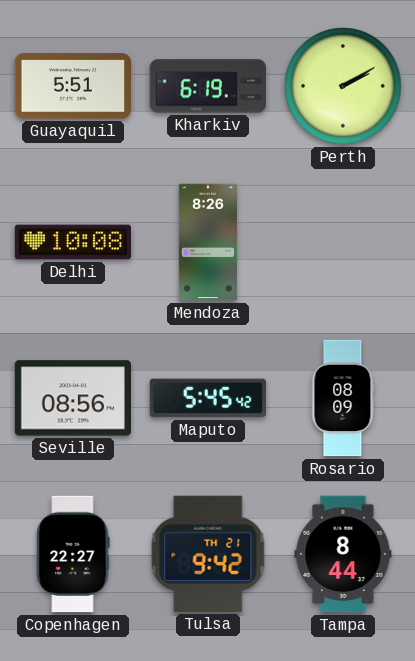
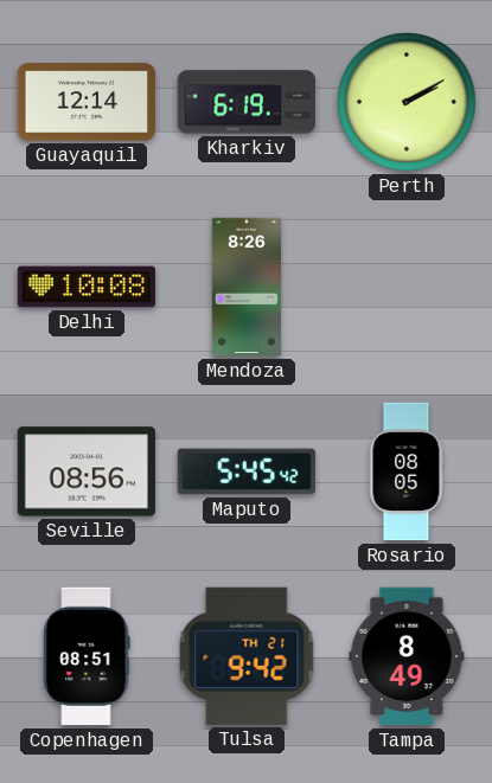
Guayaquil: 5:51 -> 12:14 (85, 102)
Rosario: 08:09 -> 08:05 (407, 471)
Copenhagen: 22:27 -> 08:51 (87, 656)
Tampa: 8:44 -> 8:49 (407, 656)
